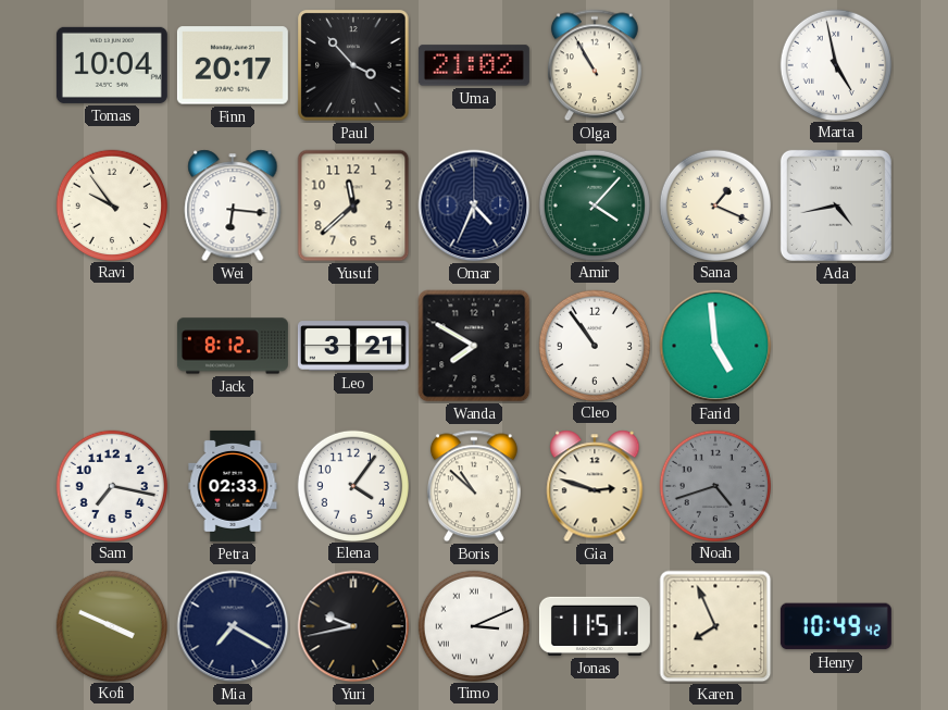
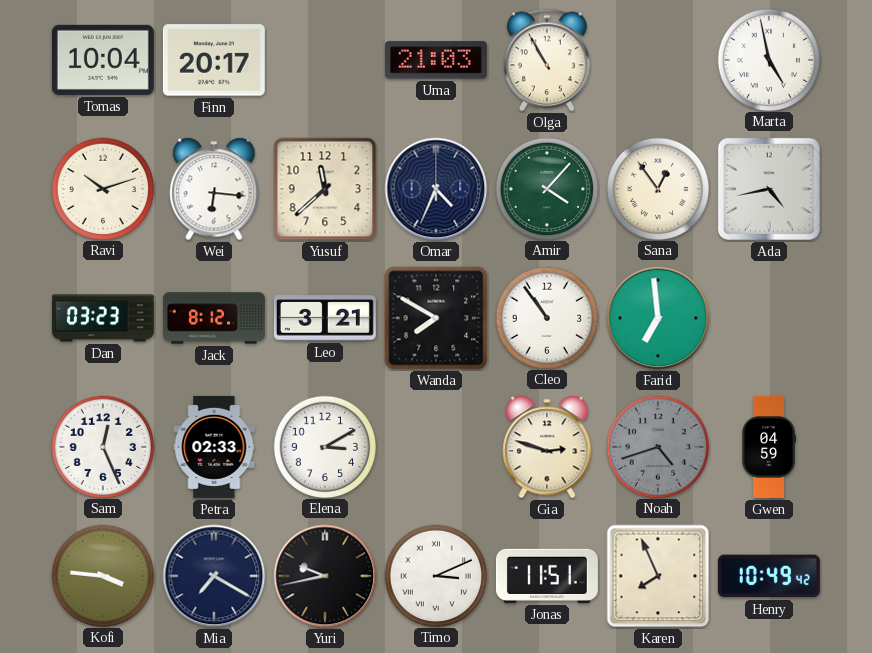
Paul: 3:53 -> none (353, 65)
Uma: 21:02 -> 21:03 (436, 60)
Ravi: 9:54 -> 10:12 (102, 188)
Sana: 1:19 -> 12:54 (657, 188)
Dan: none -> 03:23 (103, 318)
Farid: 4:59 -> 6:59 (658, 318)
Sam: 7:17 -> 12:26 (102, 446)
Elena: 4:06 -> 3:10 (324, 446)
Boris: 10:52 -> none (474, 486)
Gwen: none -> 04:59 (769, 447)
Kofi: 3:49 -> 3:46 (102, 575)
